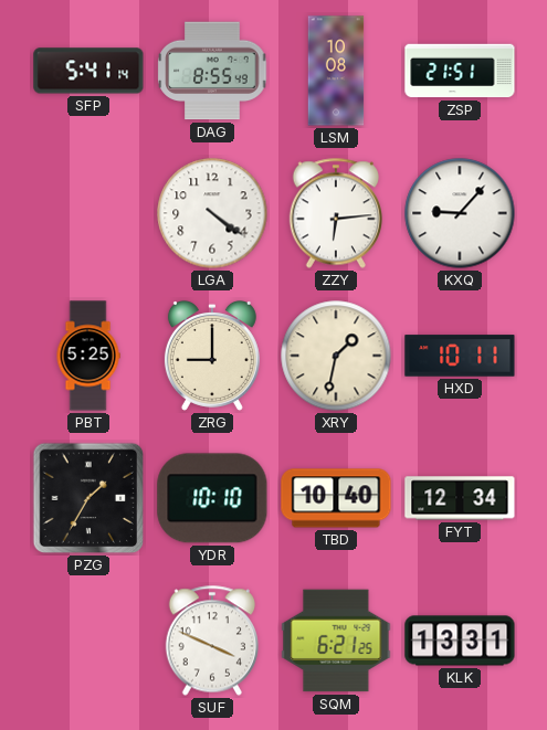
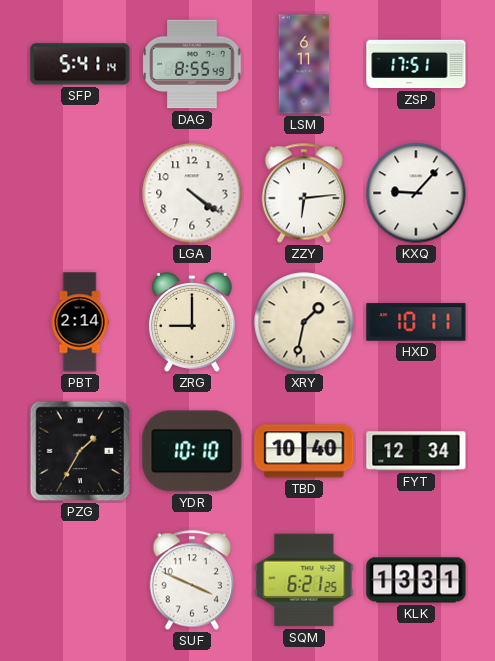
LSM: 10:08 -> 6:11 (304, 64)
ZSP: 21:51 -> 17:51 (416, 64)
PBT: 5:25 -> 2:14 (80, 322)
